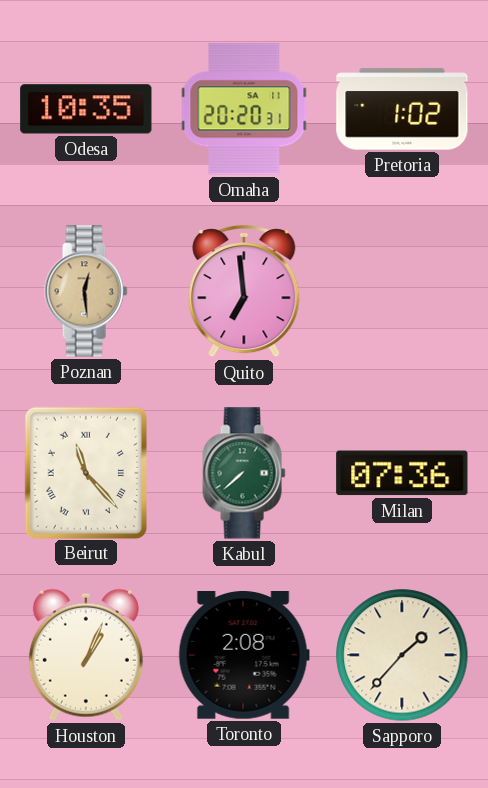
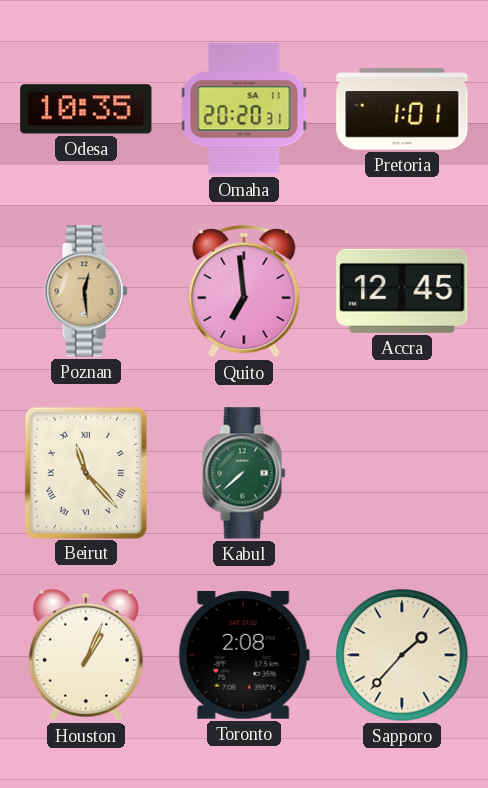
Pretoria: 1:02 -> 1:01 (402, 109)
Accra: none -> 12:45 (402, 291)
Milan: 07:36 -> none (402, 473)
